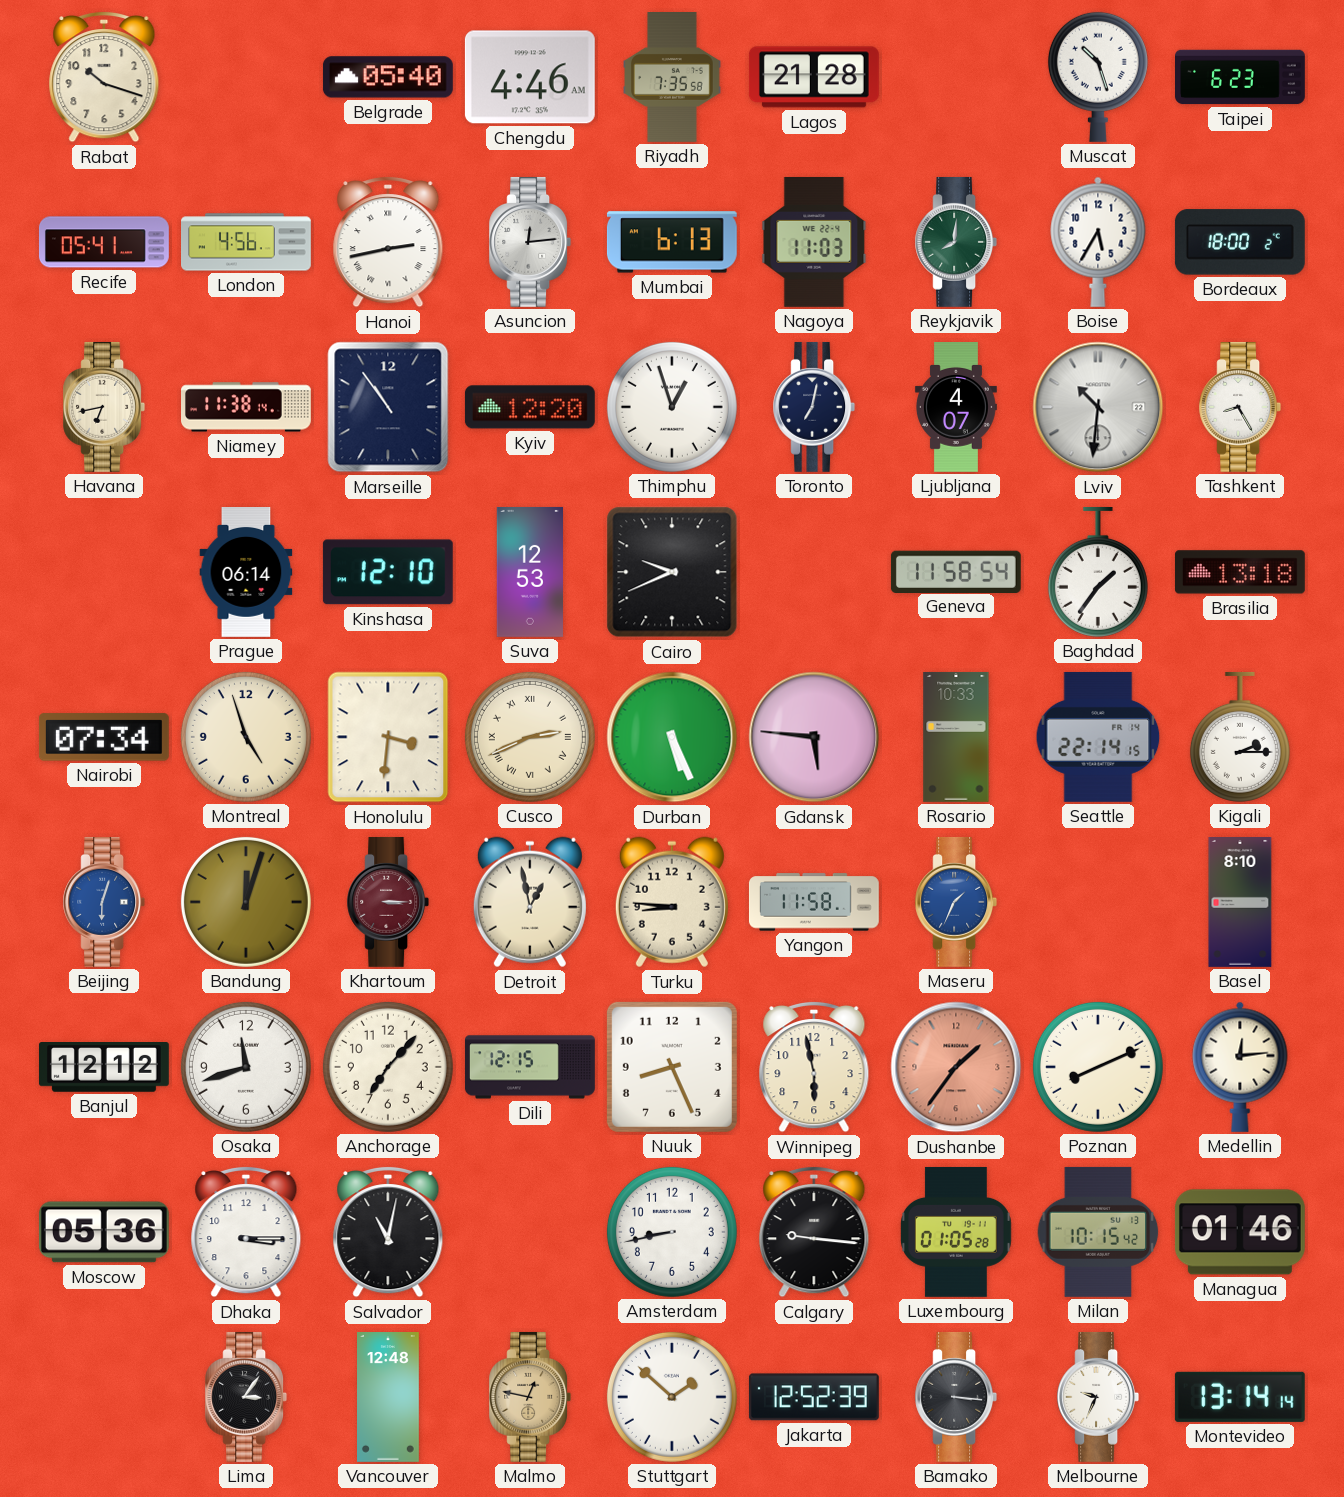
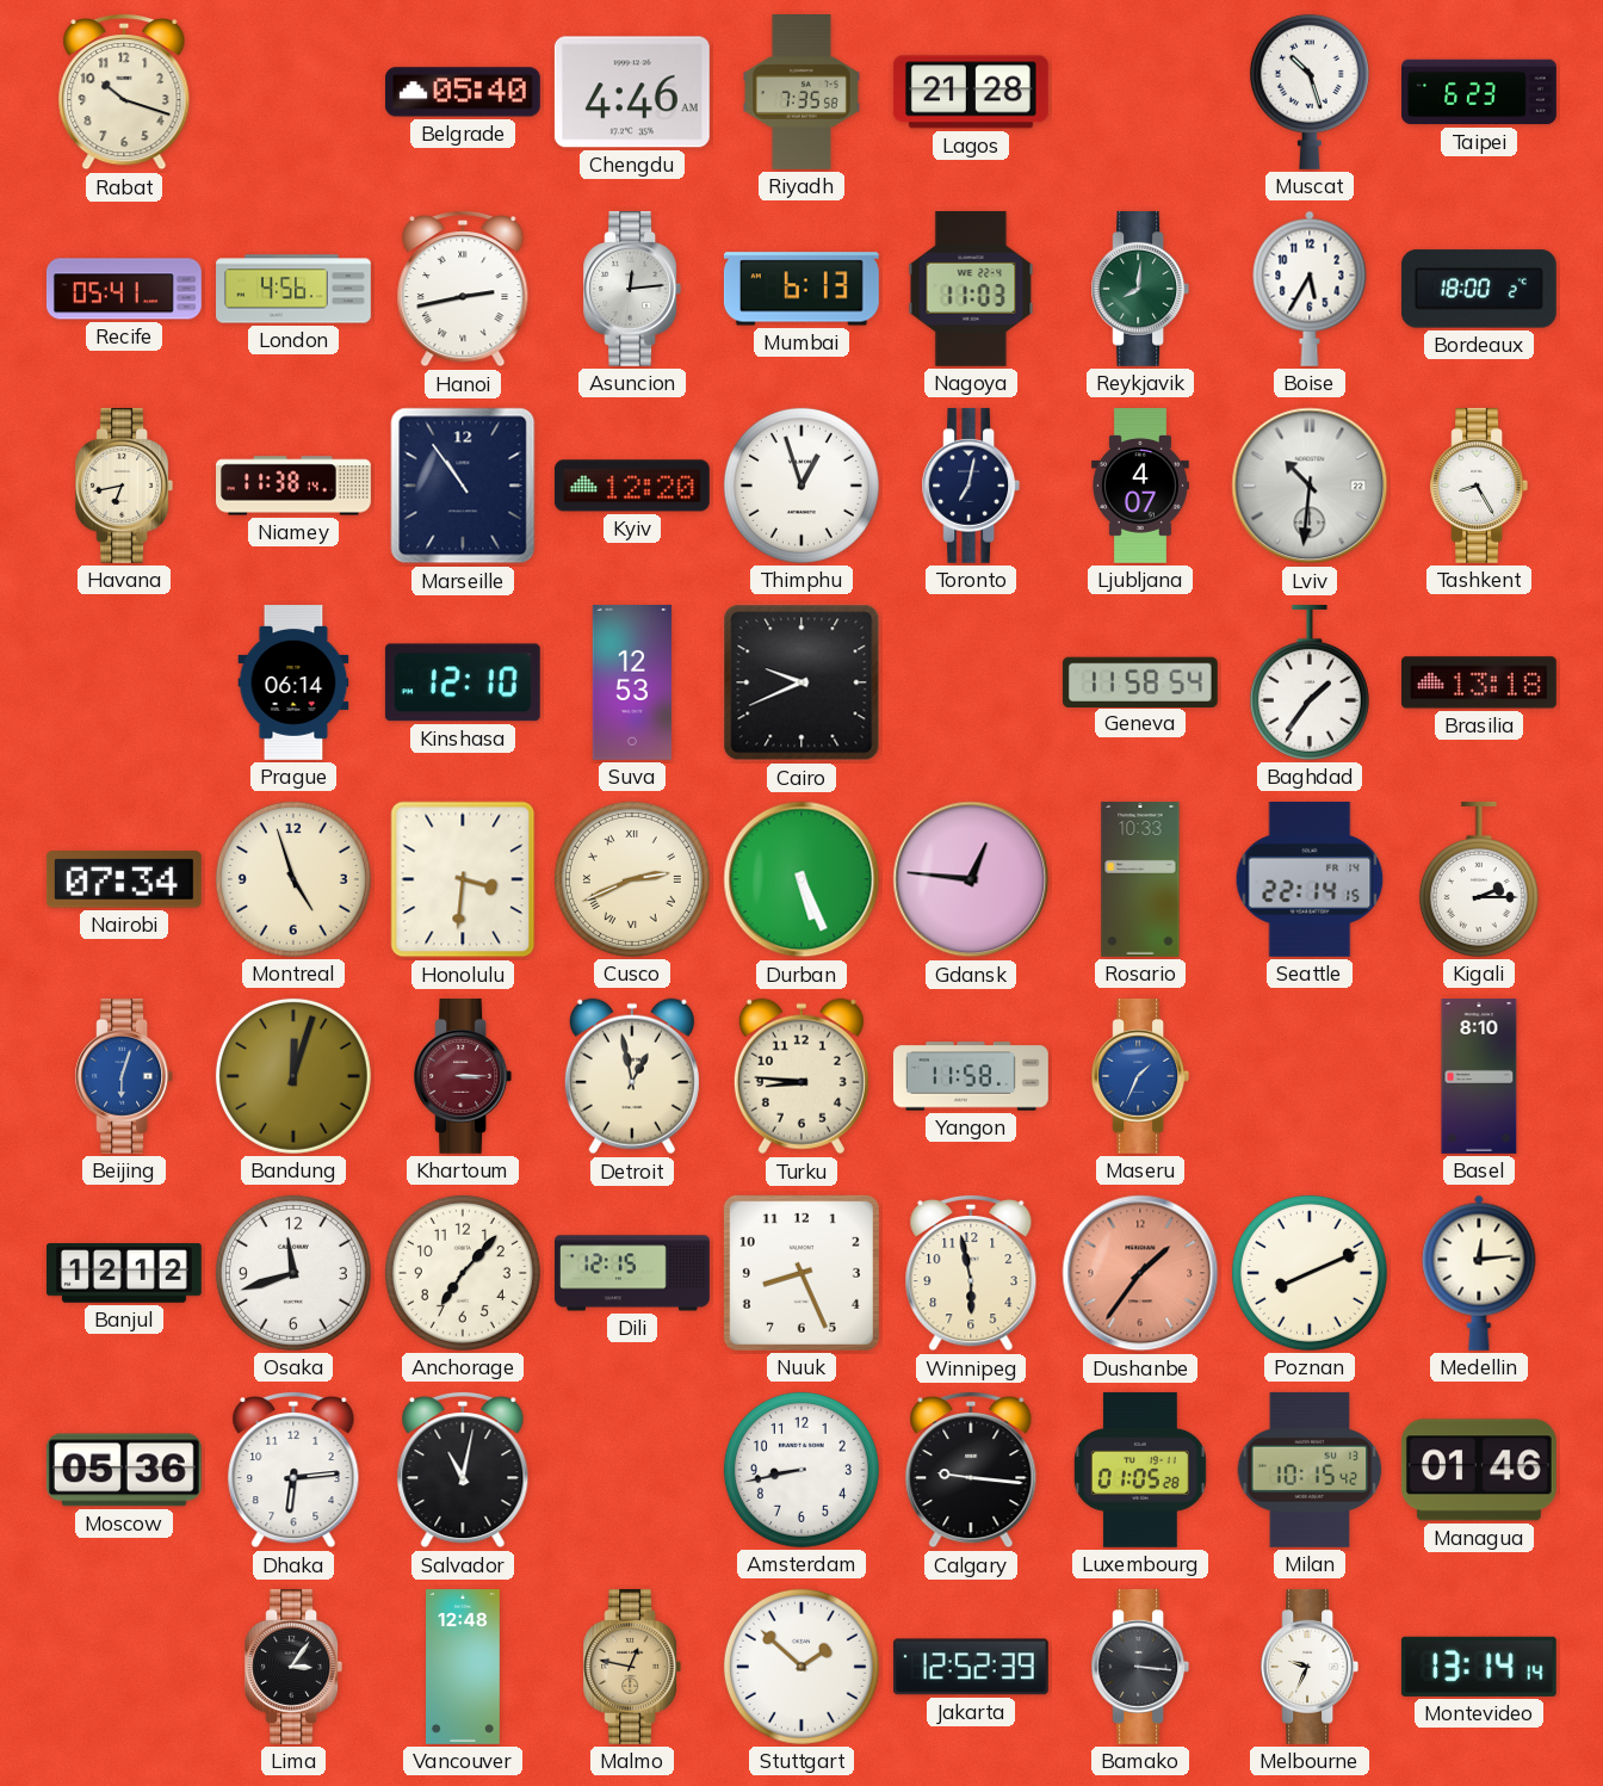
Gdansk: 5:46 -> 12:46 (971, 879)
Dhaka: 3:15 -> 6:14 (293, 1470)
